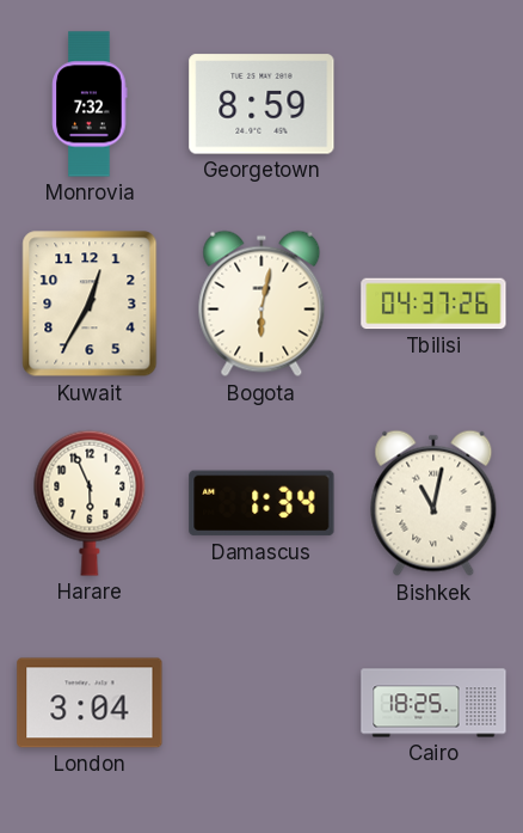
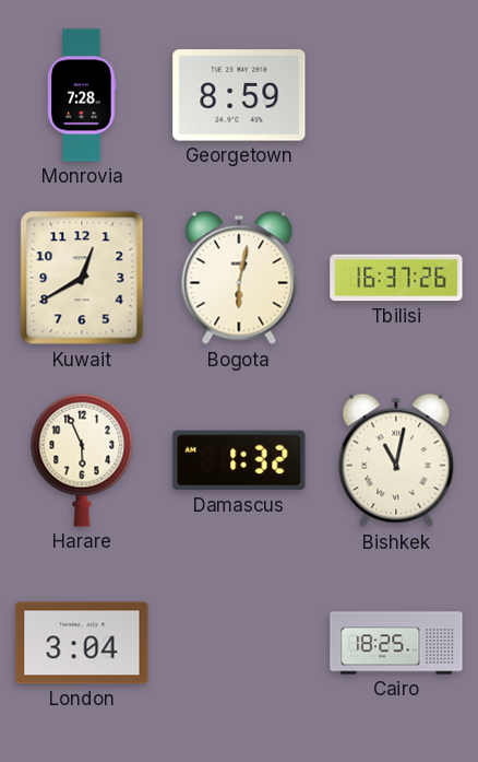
Monrovia: 7:32 -> 7:28 (82, 95)
Kuwait: 12:35 -> 12:40 (82, 278)
Tbilisi: 04:37 -> 16:37 (396, 278)
Damascus: 1:34 -> 1:32 (239, 460)
